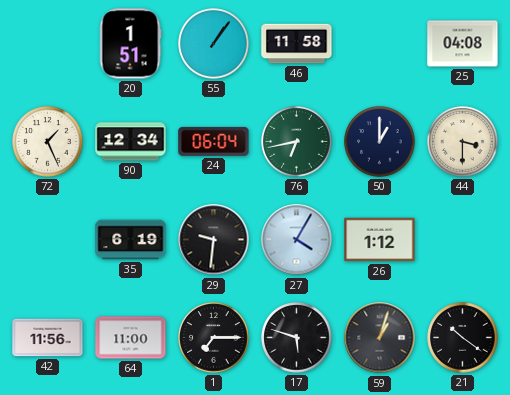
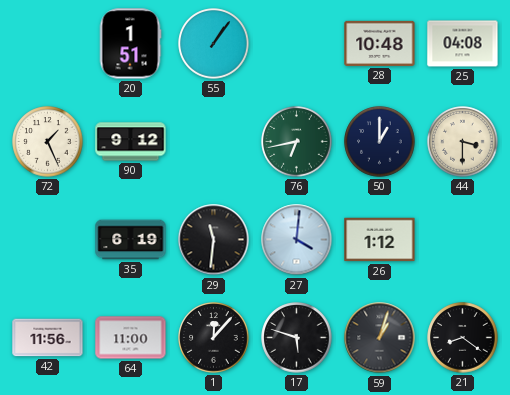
46: 11:58 -> none (297, 44)
28: none -> 10:48 (380, 43)
90: 12:34 -> 9:12 (131, 142)
24: 06:04 -> none (214, 141)
29: 9:31 -> 11:31 (214, 240)
27: 4:05 -> 4:01 (297, 240)
1: 7:15 -> 12:07 (214, 338)
21: 10:21 -> 8:21 (463, 338)
